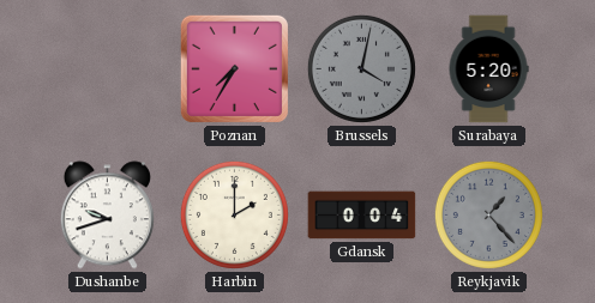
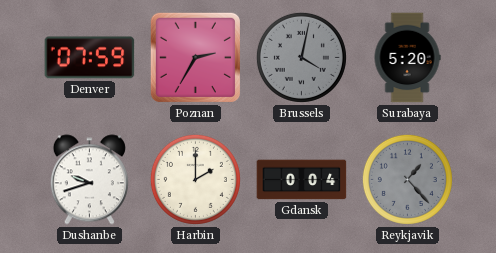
Denver: none -> 07:59 (90, 58)
Poznan: 7:35 -> 2:35 (195, 57)
